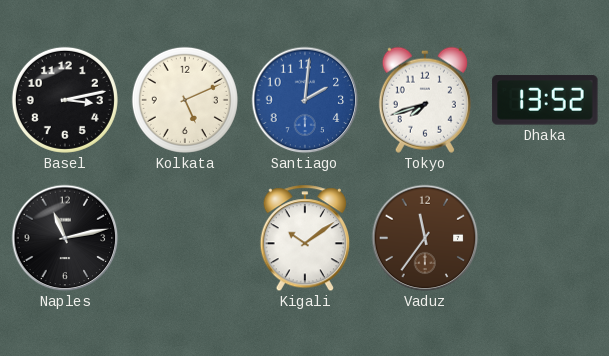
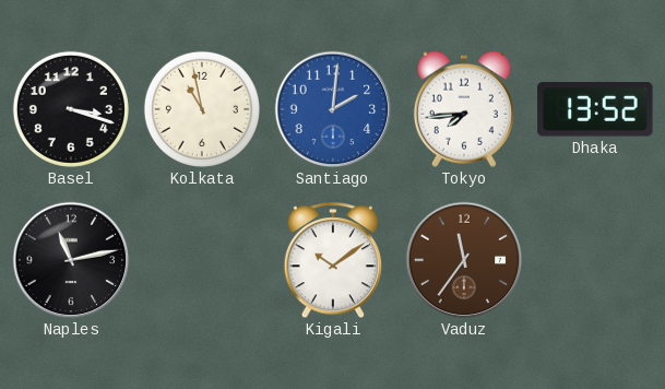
Basel: 3:13 -> 3:18 (71, 109)
Kolkata: 5:11 -> 10:58 (202, 109)
Tokyo: 7:42 -> 7:44 (464, 109)
